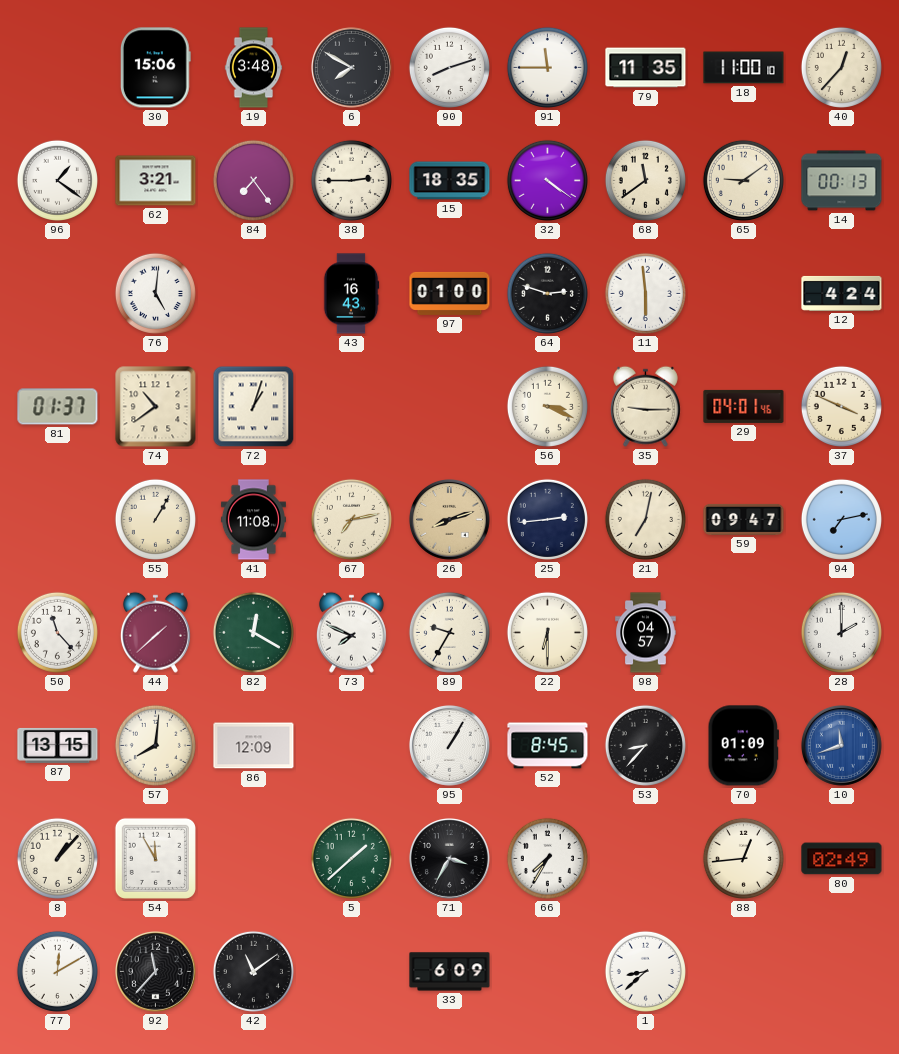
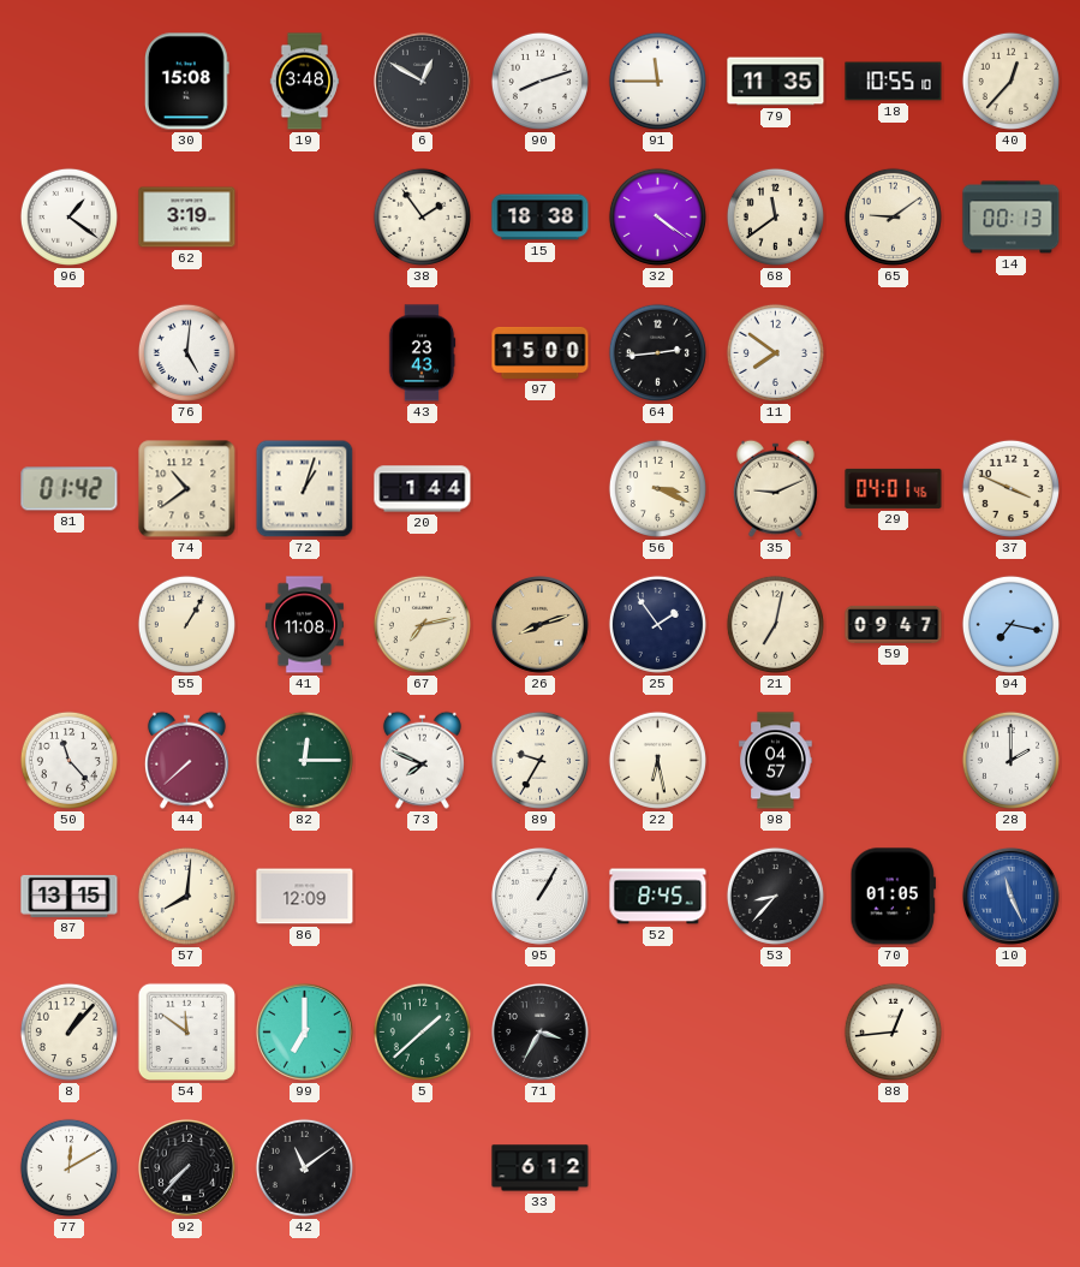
30: 15:06 -> 15:08 (186, 82)
6: 7:50 -> 12:50 (422, 81)
18: 11:00 -> 10:55 (894, 82)
62: 3:21 -> 3:19 (187, 218)
84: 7:24 -> none (253, 180)
38: 2:45 -> 1:54 (422, 216)
15: 18:35 -> 18:38 (541, 218)
43: 16:43 -> 23:43 (422, 353)
97: 01:00 -> 15:00 (541, 352)
64: 2:48 -> 2:44 (657, 352)
11: 5:59 -> 7:51 (775, 352)
12: 4:24 -> none (842, 293)
81: 01:37 -> 01:42 (70, 489)
20: none -> 1:44 (423, 489)
35: 9:15 -> 9:11 (775, 488)
25: 2:44 -> 1:54 (657, 624)
94: 7:13 -> 7:17 (1010, 624)
44: 1:38 -> 7:38 (186, 760)
82: 12:20 -> 12:15 (304, 760)
22: 6:30 -> 6:28 (657, 760)
70: 01:09 -> 01:05 (893, 897)
10: 11:42 -> 11:26 (1010, 896)
54: 11:55 -> 11:51 (186, 1031)
99: none -> 7:00 (304, 1031)
66: 7:35 -> none (547, 858)
80: 02:49 -> none (842, 859)
92: 11:37 -> 7:37 (186, 1167)
33: 6:09 -> 6:12 (541, 1168)
1: 8:38 -> none (645, 971)
